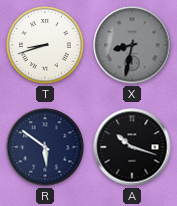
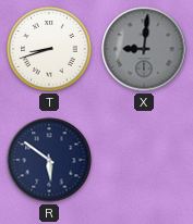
X: 8:32 -> 9:01 (144, 49)
A: 10:18 -> none (132, 147)
